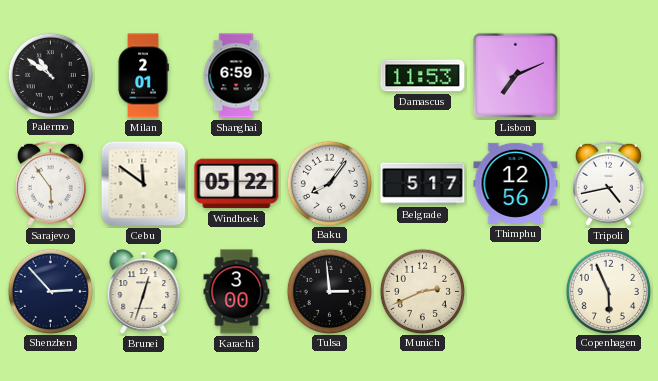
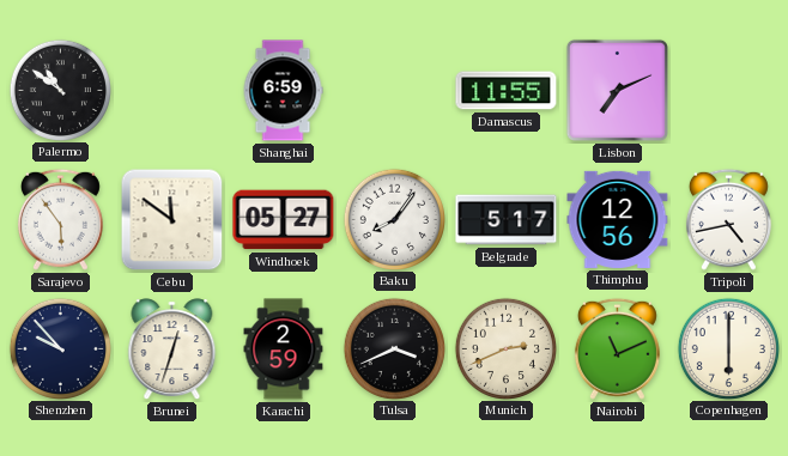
Milan: 2:01 -> none (143, 76)
Damascus: 11:53 -> 11:55 (507, 91)
Windhoek: 05:22 -> 05:27 (284, 220)
Shenzhen: 2:53 -> 9:53 (60, 348)
Karachi: 3:00 -> 2:59 (284, 349)
Tulsa: 2:59 -> 3:41 (394, 348)
Nairobi: none -> 11:11 (617, 348)
Copenhagen: 5:56 -> 6:00 (728, 348)
